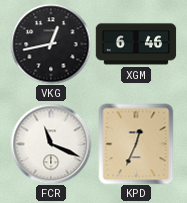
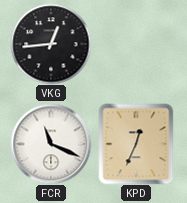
VKG: 12:43 -> 12:44 (51, 44)
XGM: 6:46 -> none (136, 44)
